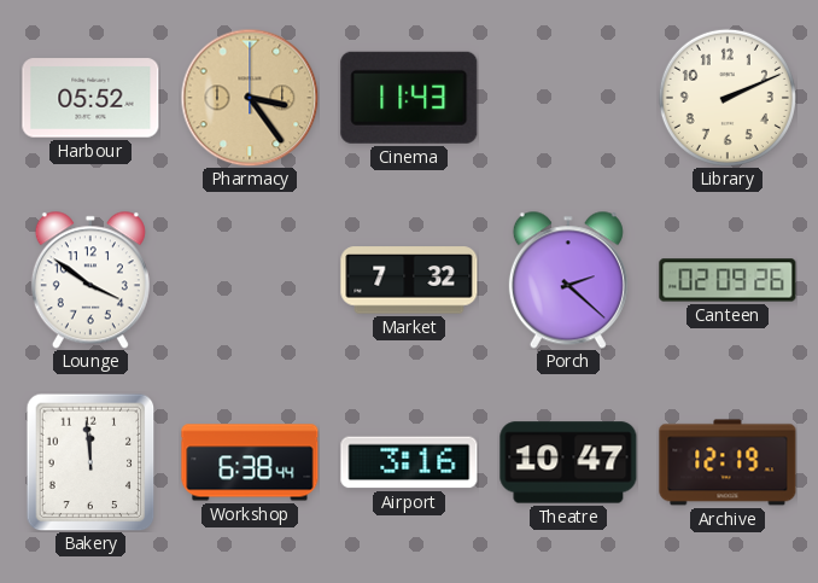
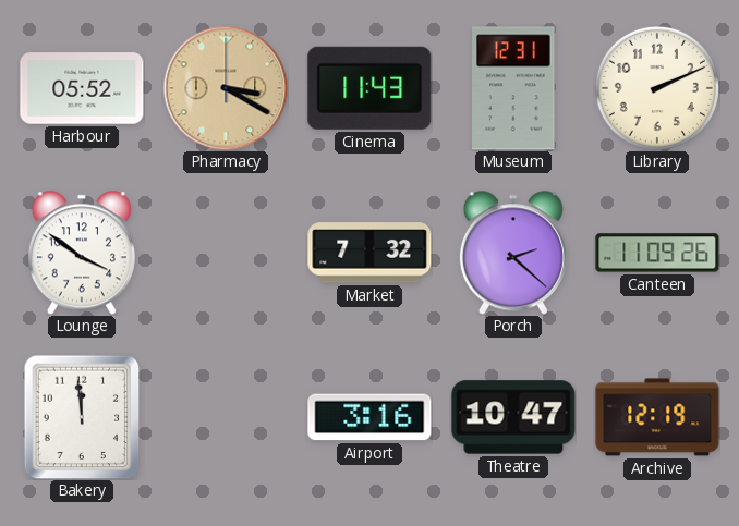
Pharmacy: 3:24 -> 3:20 (226, 88)
Museum: none -> 12:31 (513, 88)
Canteen: 02:09 -> 11:09 (657, 253)
Workshop: 6:38 -> none (250, 462)
